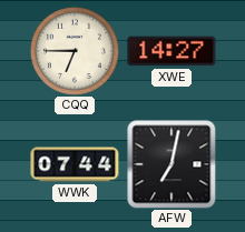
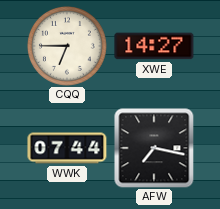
AFW: 7:02 -> 7:17 (154, 148)
